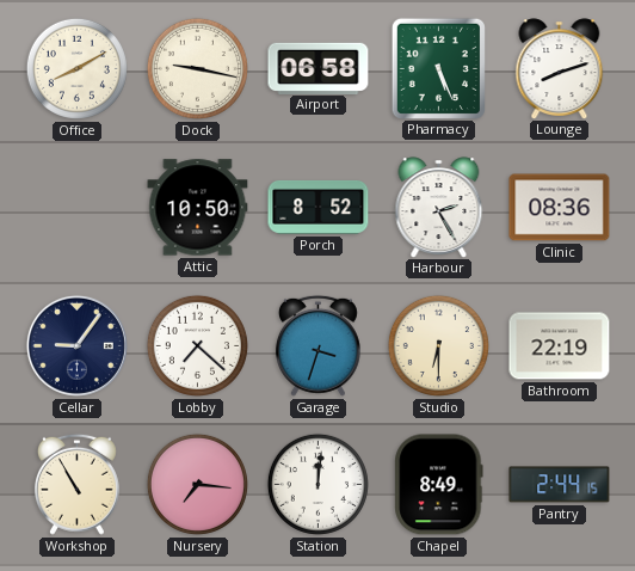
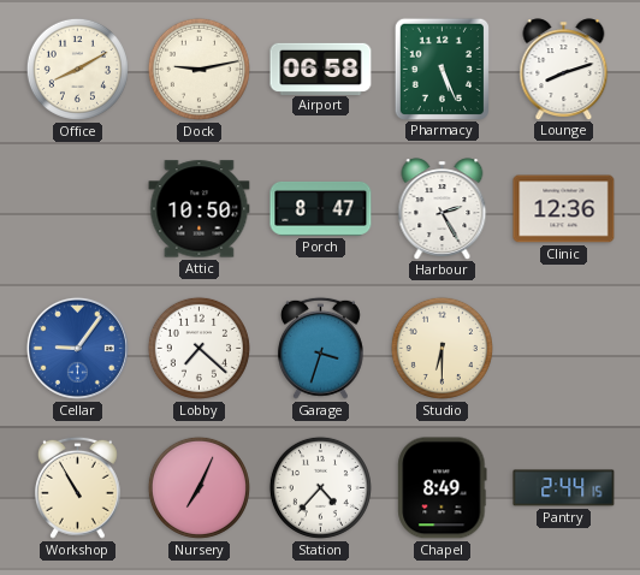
Dock: 9:17 -> 9:13 (198, 69)
Porch: 8:52 -> 8:47 (321, 208)
Clinic: 08:36 -> 12:36 (564, 209)
Cellar dial: navy -> blue (77, 348)
Bathroom: 22:19 -> none (560, 346)
Nursery: 7:16 -> 7:04 (198, 487)
Station: 12:01 -> 4:37 (320, 487)
